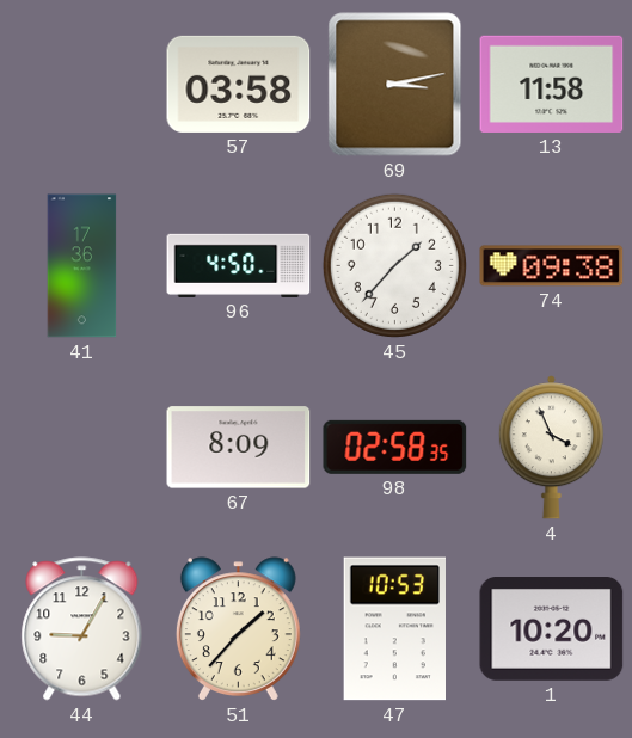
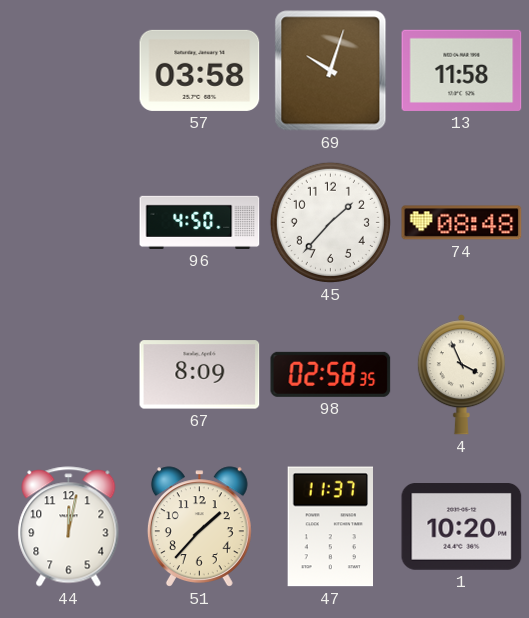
69: 3:13 -> 10:03 (331, 71)
41: 17:36 -> none (82, 266)
74: 09:38 -> 08:48 (462, 223)
44: 9:05 -> 12:02 (69, 527)
47: 10:53 -> 11:37 (330, 527)
